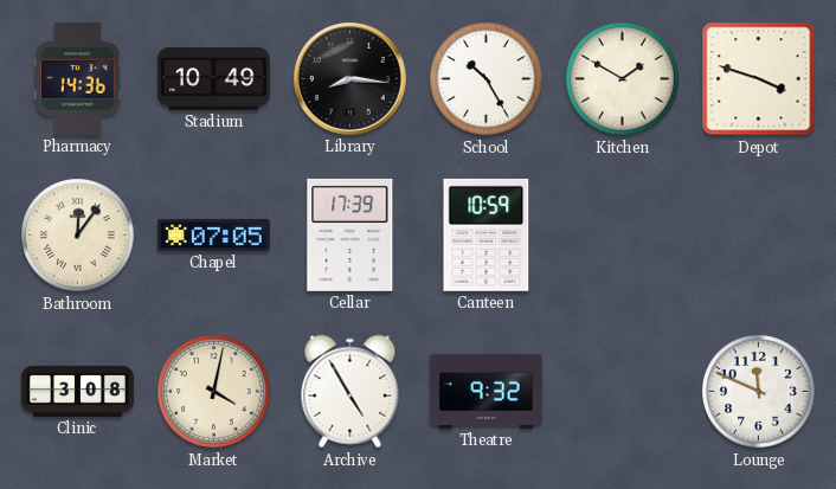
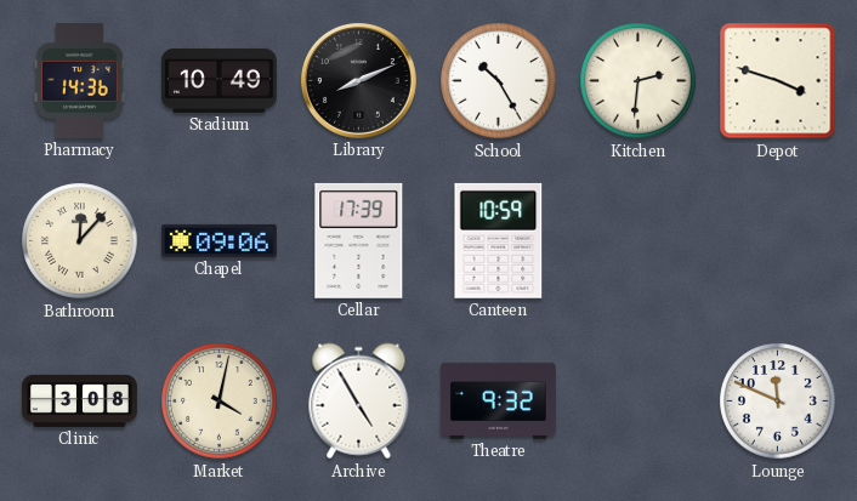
Library: 8:16 -> 8:11 (358, 80)
Kitchen: 1:50 -> 2:31 (639, 81)
Bathroom: 12:06 -> 12:07 (80, 241)
Chapel: 07:05 -> 09:06 (220, 240)
